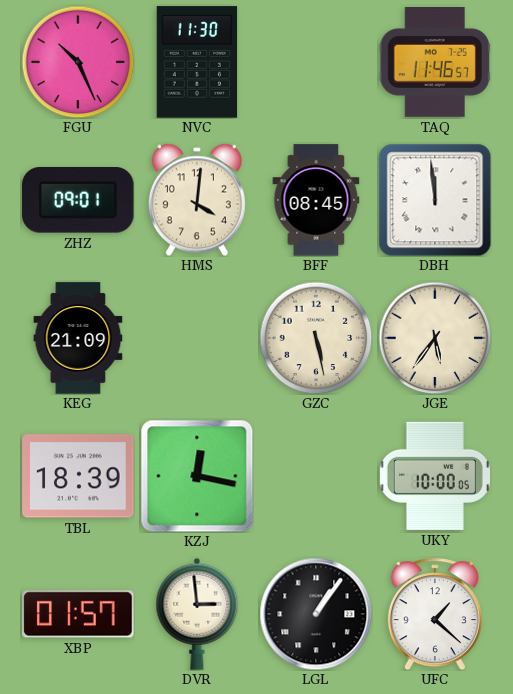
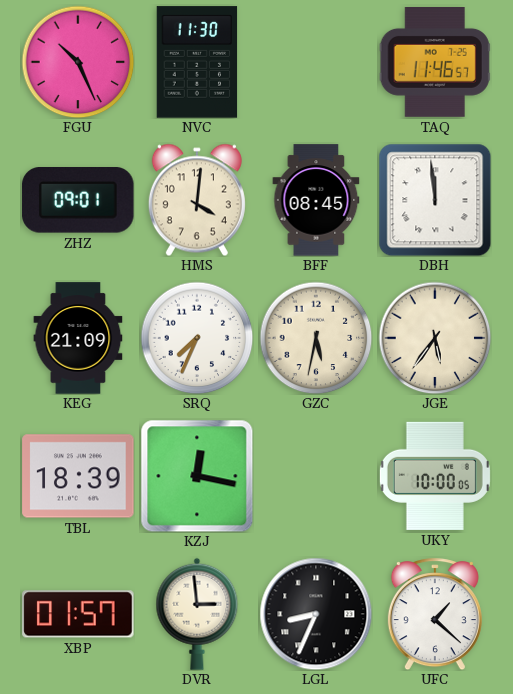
SRQ: none -> 7:34 (197, 338)
GZC: 5:28 -> 5:32 (316, 338)
LGL: 1:06 -> 8:34 (316, 614)
